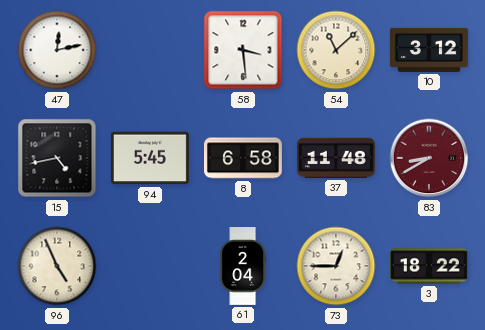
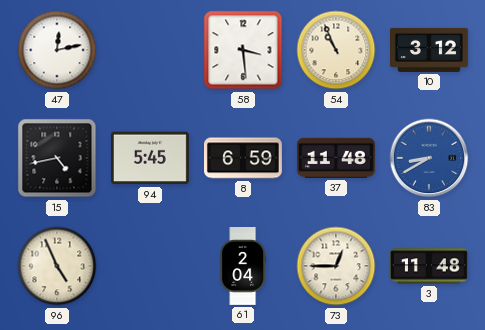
54: 11:08 -> 10:56 (336, 50)
8: 6:58 -> 6:59 (244, 158)
83 dial: burgundy -> blue (429, 158)
3: 18:22 -> 11:48 (430, 266)
